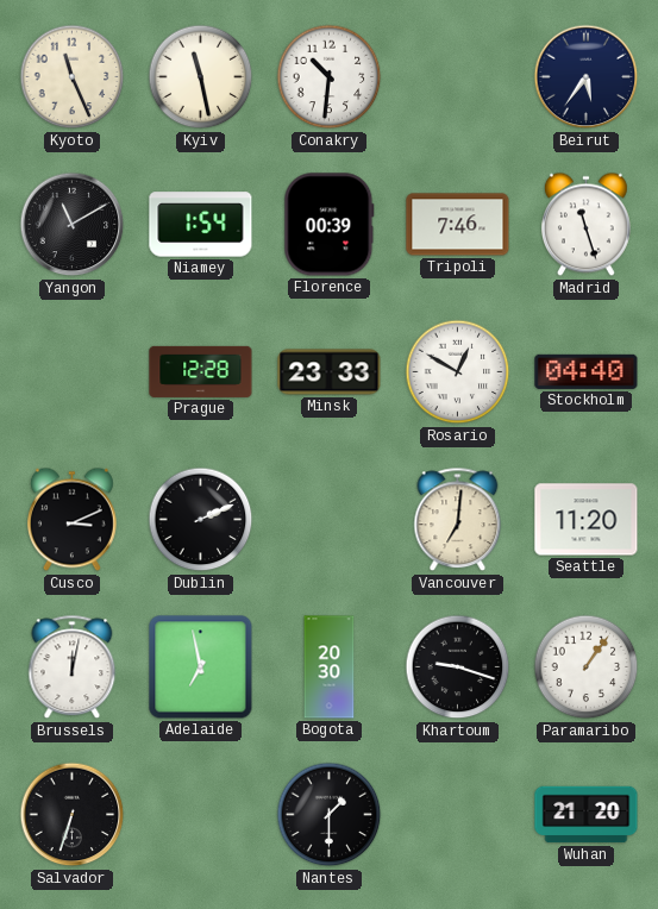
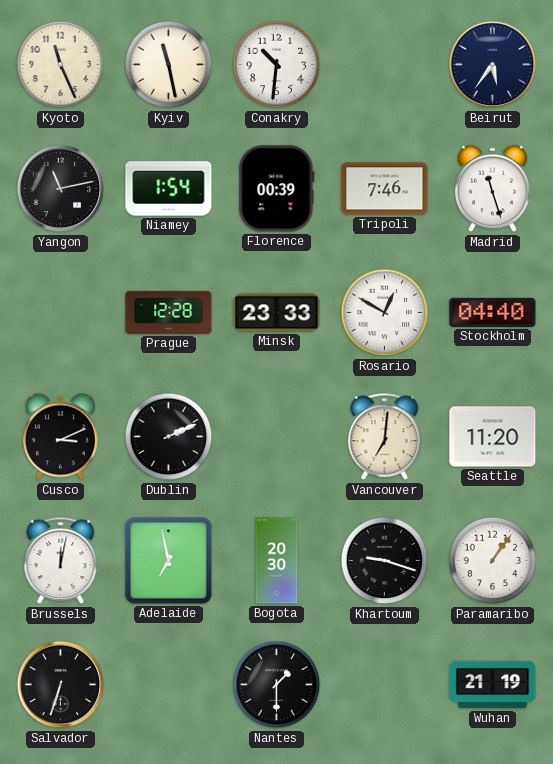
Yangon: 11:10 -> 11:13 (61, 189)
Wuhan: 21:20 -> 21:19 (493, 685)
